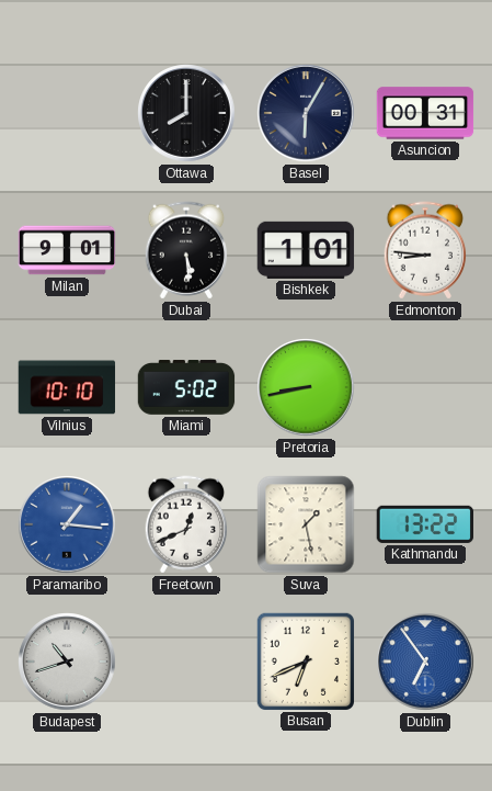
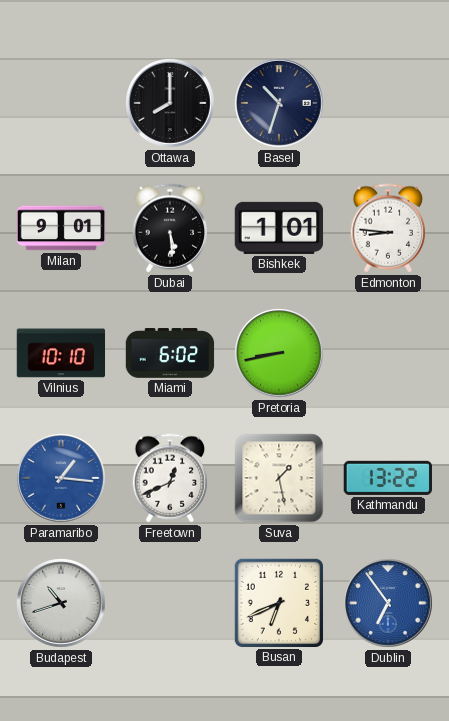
Basel: 6:05 -> 10:33 (279, 103)
Asuncion: 00:31 -> none (425, 113)
Miami: 5:02 -> 6:02 (170, 353)
